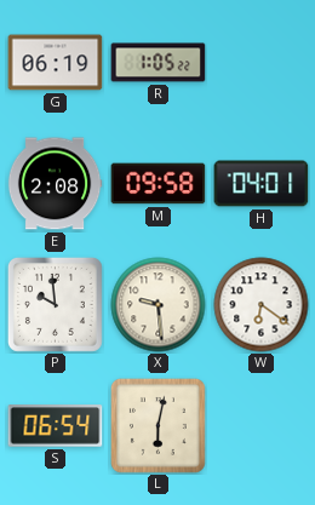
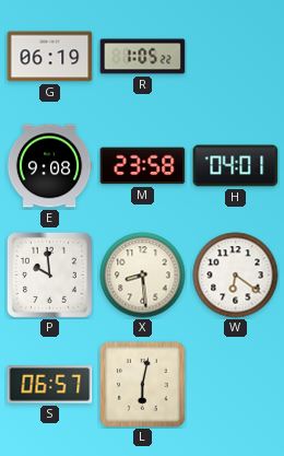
E: 2:08 -> 9:08 (49, 166)
M: 09:58 -> 23:58 (143, 166)
X: 9:29 -> 8:29 (143, 276)
S: 06:54 -> 06:57 (50, 385)
